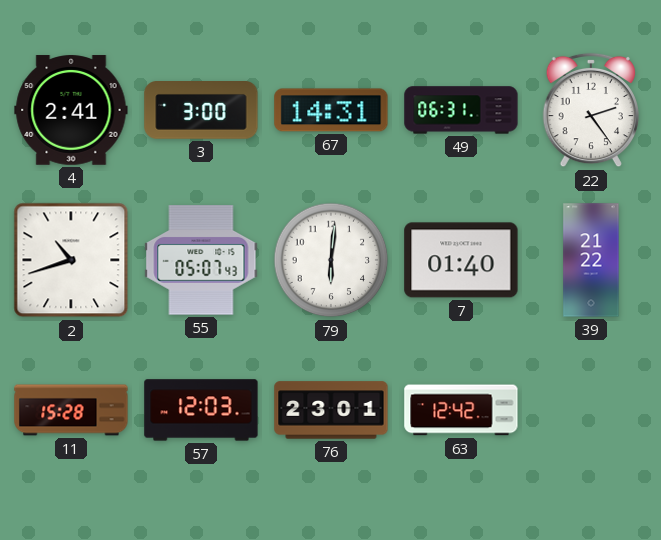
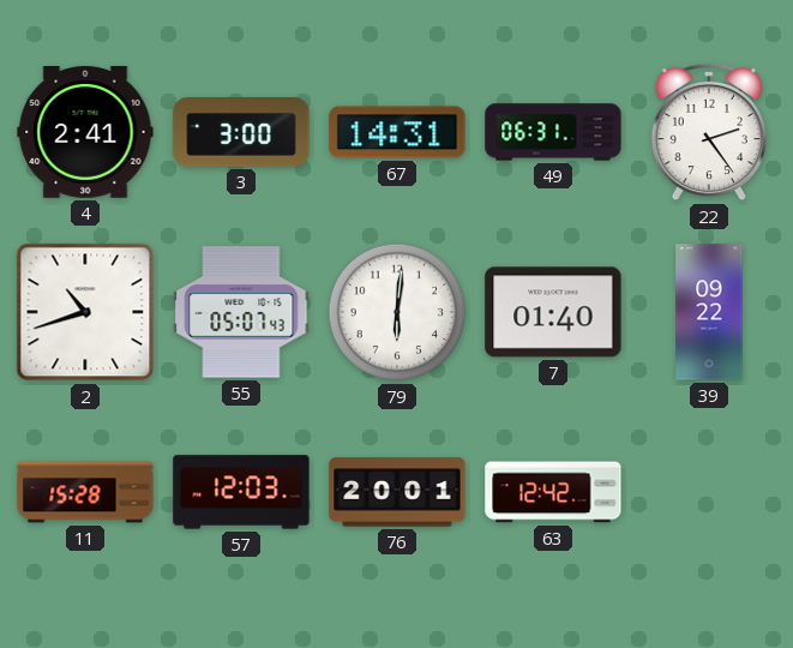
39: 21:22 -> 09:22 (709, 312)
76: 23:01 -> 20:01 (397, 492)
